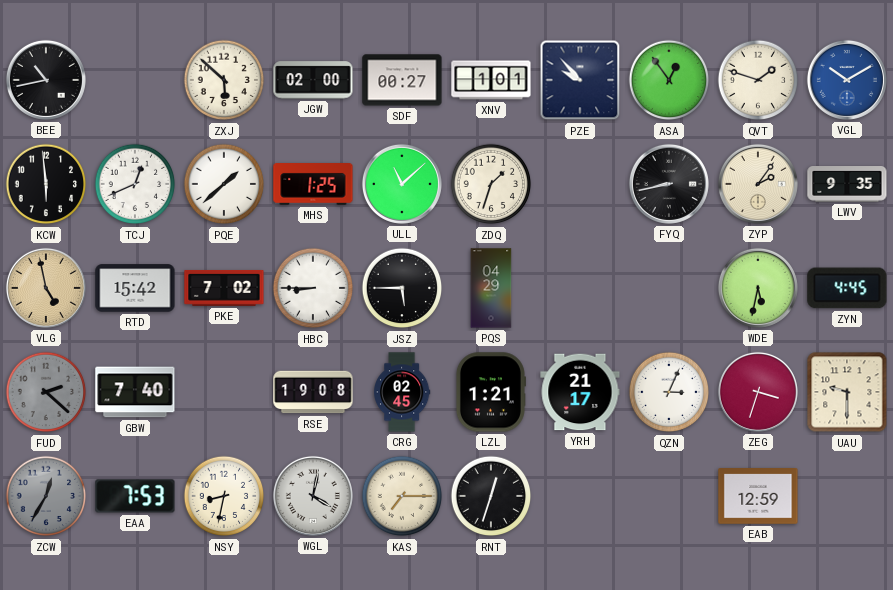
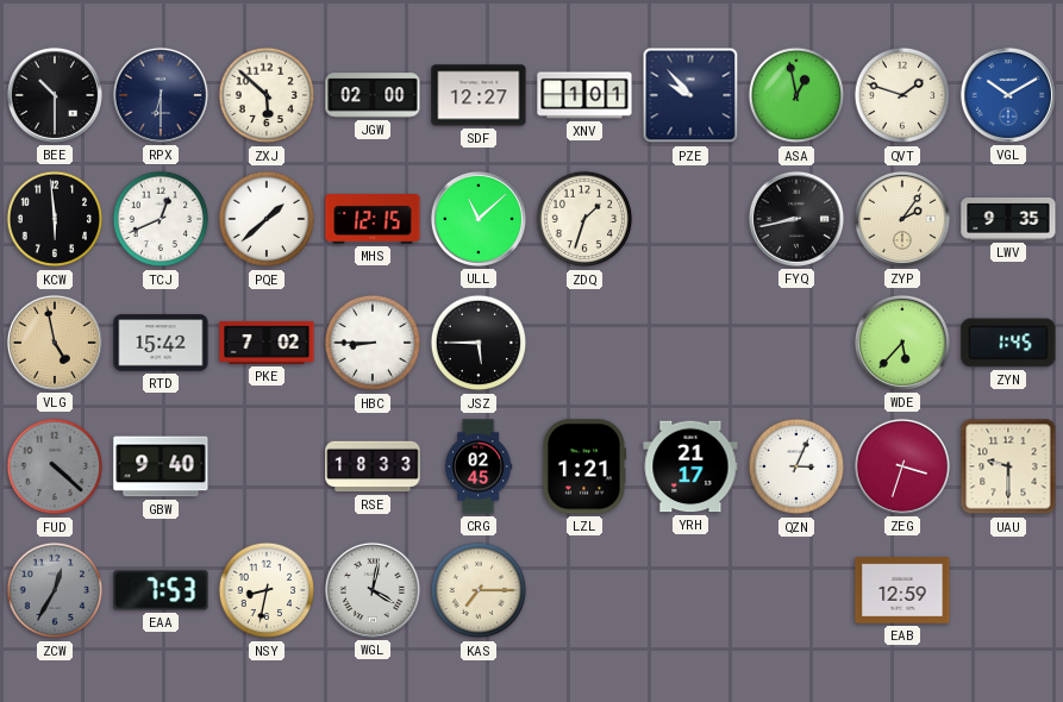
BEE: 10:43 -> 10:30 (55, 95)
RPX: none -> 6:30 (161, 95)
SDF: 00:27 -> 12:27 (479, 95)
ASA: 12:54 -> 12:58 (796, 95)
MHS: 1:25 -> 12:15 (373, 220)
PQS: 04:29 -> none (491, 288)
WDE: 5:32 -> 5:37 (902, 343)
ZYN: 4:45 -> 1:45 (1008, 343)
FUD: 2:22 -> 4:22 (55, 466)
GBW: 7:40 -> 9:40 (161, 466)
RSE: 19:08 -> 18:33 (373, 466)
RNT: 12:33 -> none (491, 496)
